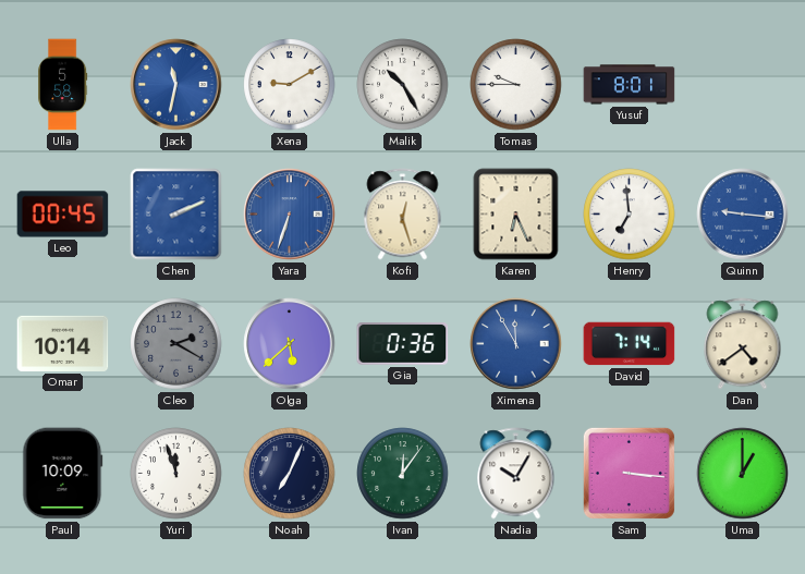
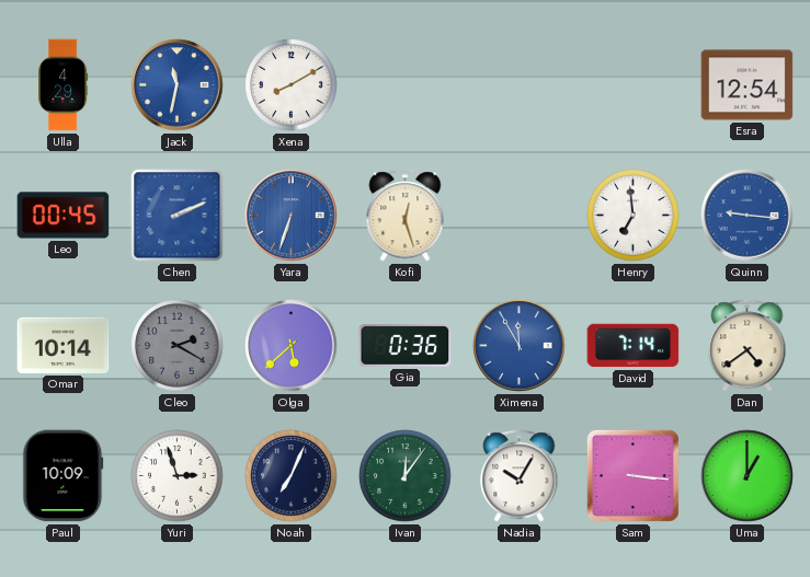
Ulla: 5:58 -> 4:29 (64, 85)
Xena: 9:10 -> 8:10 (292, 85)
Malik: 10:25 -> none (403, 85)
Tomas: 9:45 -> none (516, 85)
Yusuf: 8:01 -> none (630, 85)
Esra: none -> 12:54 (748, 85)
Karen: 6:26 -> none (516, 215)
Yuri: 11:57 -> 2:57 (178, 476)
